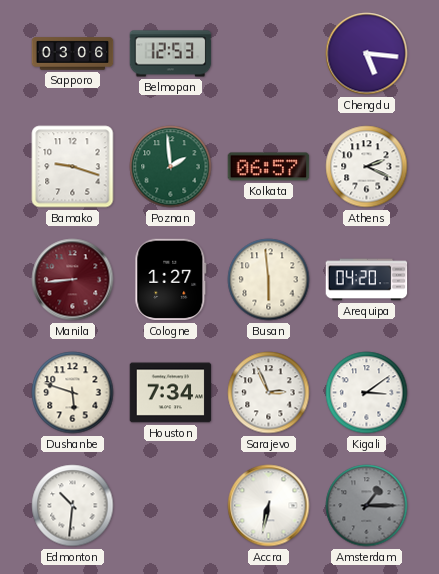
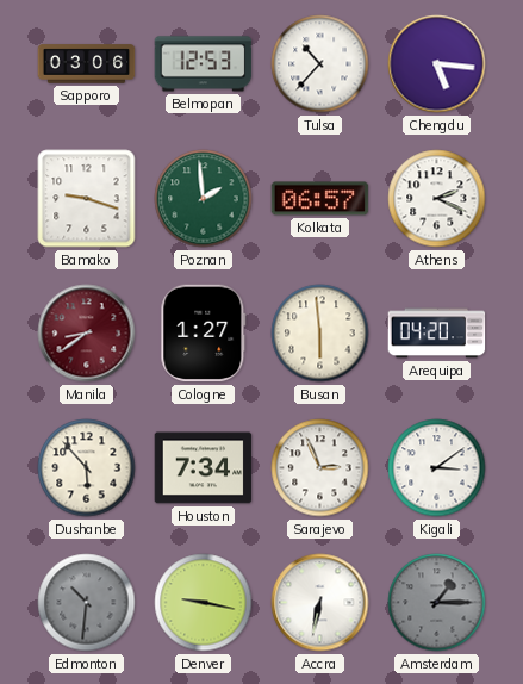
Tulsa: none -> 10:37 (320, 64)
Manila: 8:44 -> 8:39 (87, 334)
Dushanbe: 5:48 -> 5:53 (87, 468)
Edmonton dial: white -> grey (87, 603)
Denver: none -> 9:17 (204, 603)
